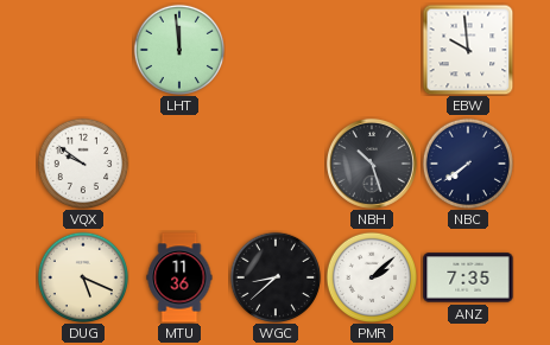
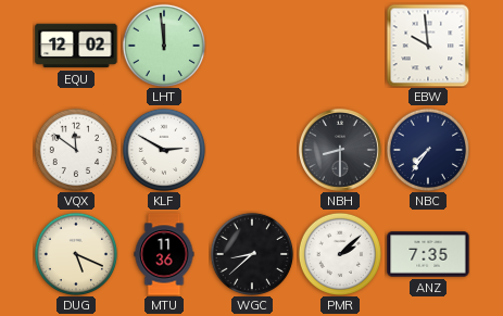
EQU: none -> 12:02 (76, 46)
VQX: 9:51 -> 11:51 (75, 149)
KLF: none -> 2:50 (163, 149)
NBH: 10:27 -> 8:30 (340, 150)
NBC: 7:39 -> 7:36 (427, 149)
